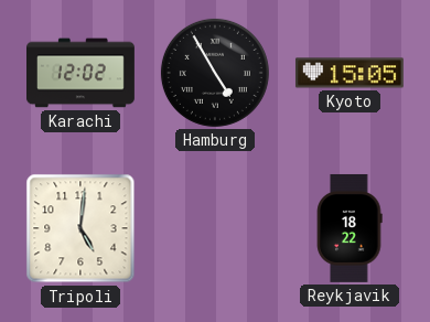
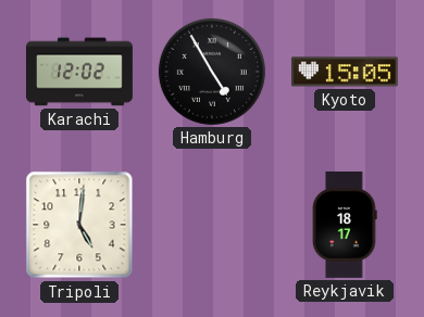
Reykjavik: 18:22 -> 18:17 (345, 225)
